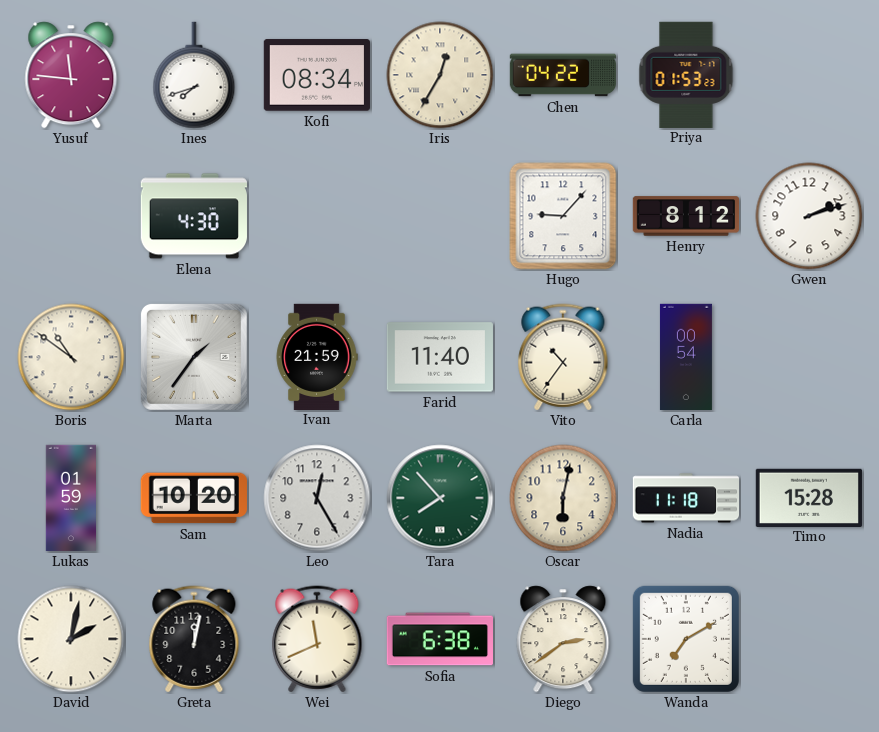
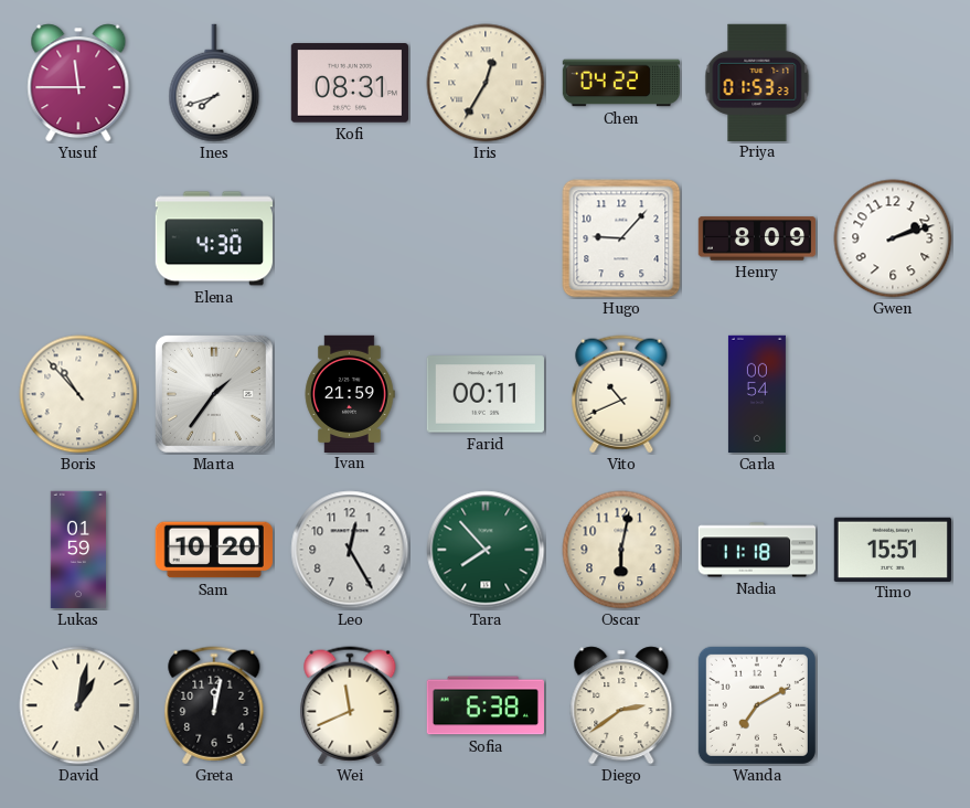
Yusuf: 11:46 -> 11:45 (78, 83)
Kofi: 08:34 -> 08:31 (350, 83)
Henry: 8:12 -> 8:09 (757, 238)
Boris: 10:51 -> 10:53 (78, 394)
Farid: 11:40 -> 00:11 (486, 394)
Vito: 10:36 -> 10:41 (621, 394)
Timo: 15:28 -> 15:51 (893, 549)
David: 2:02 -> 1:02 (78, 705)
